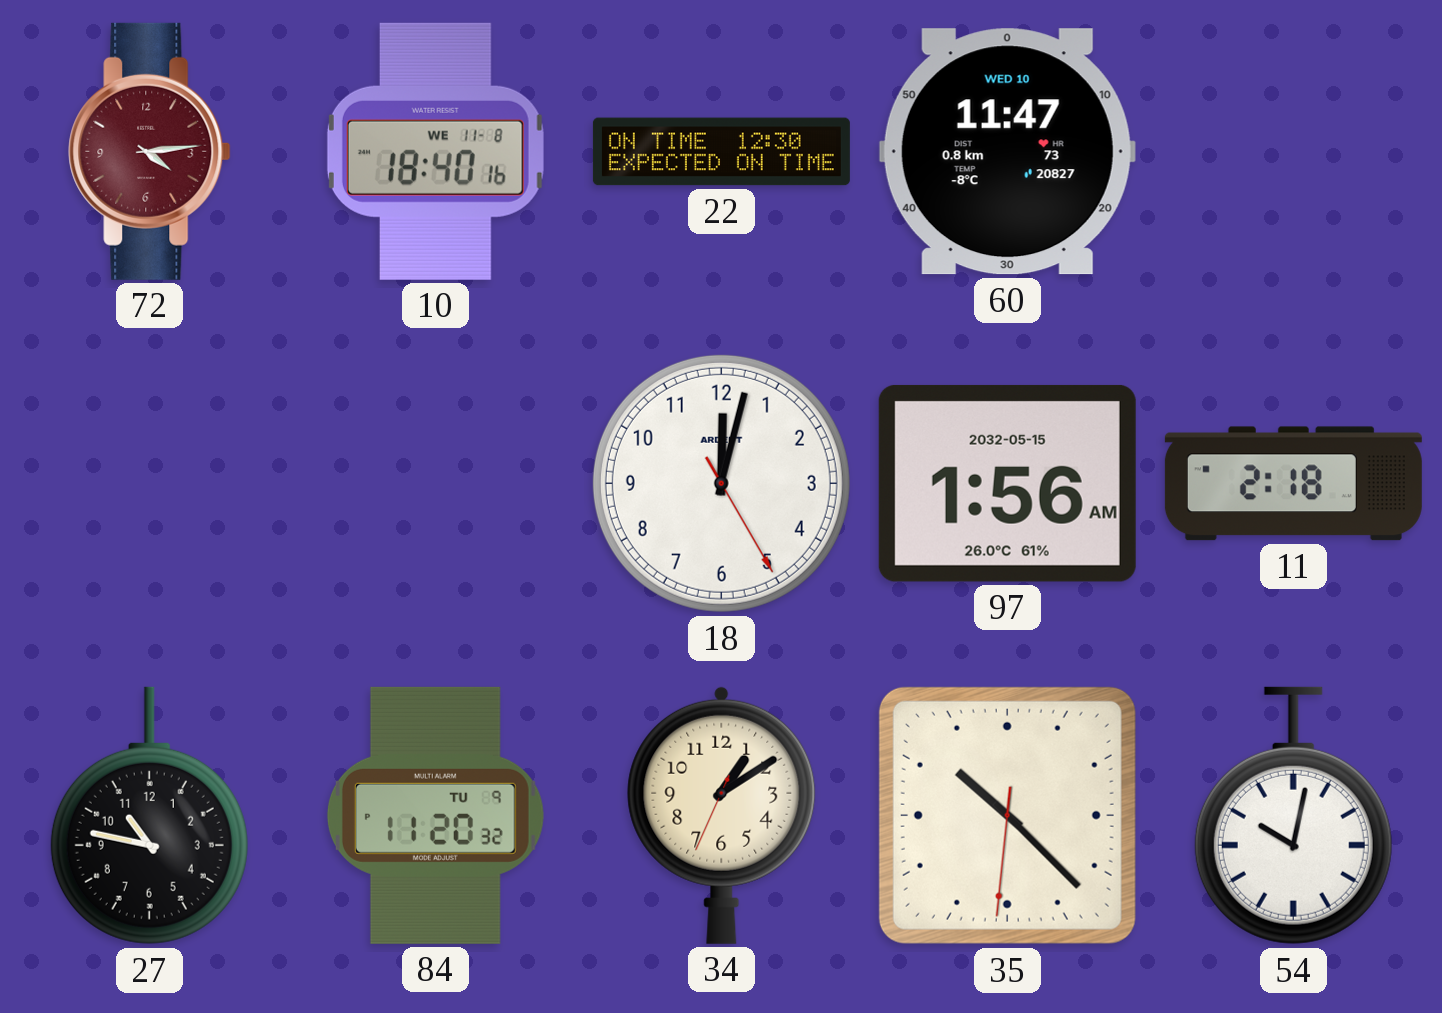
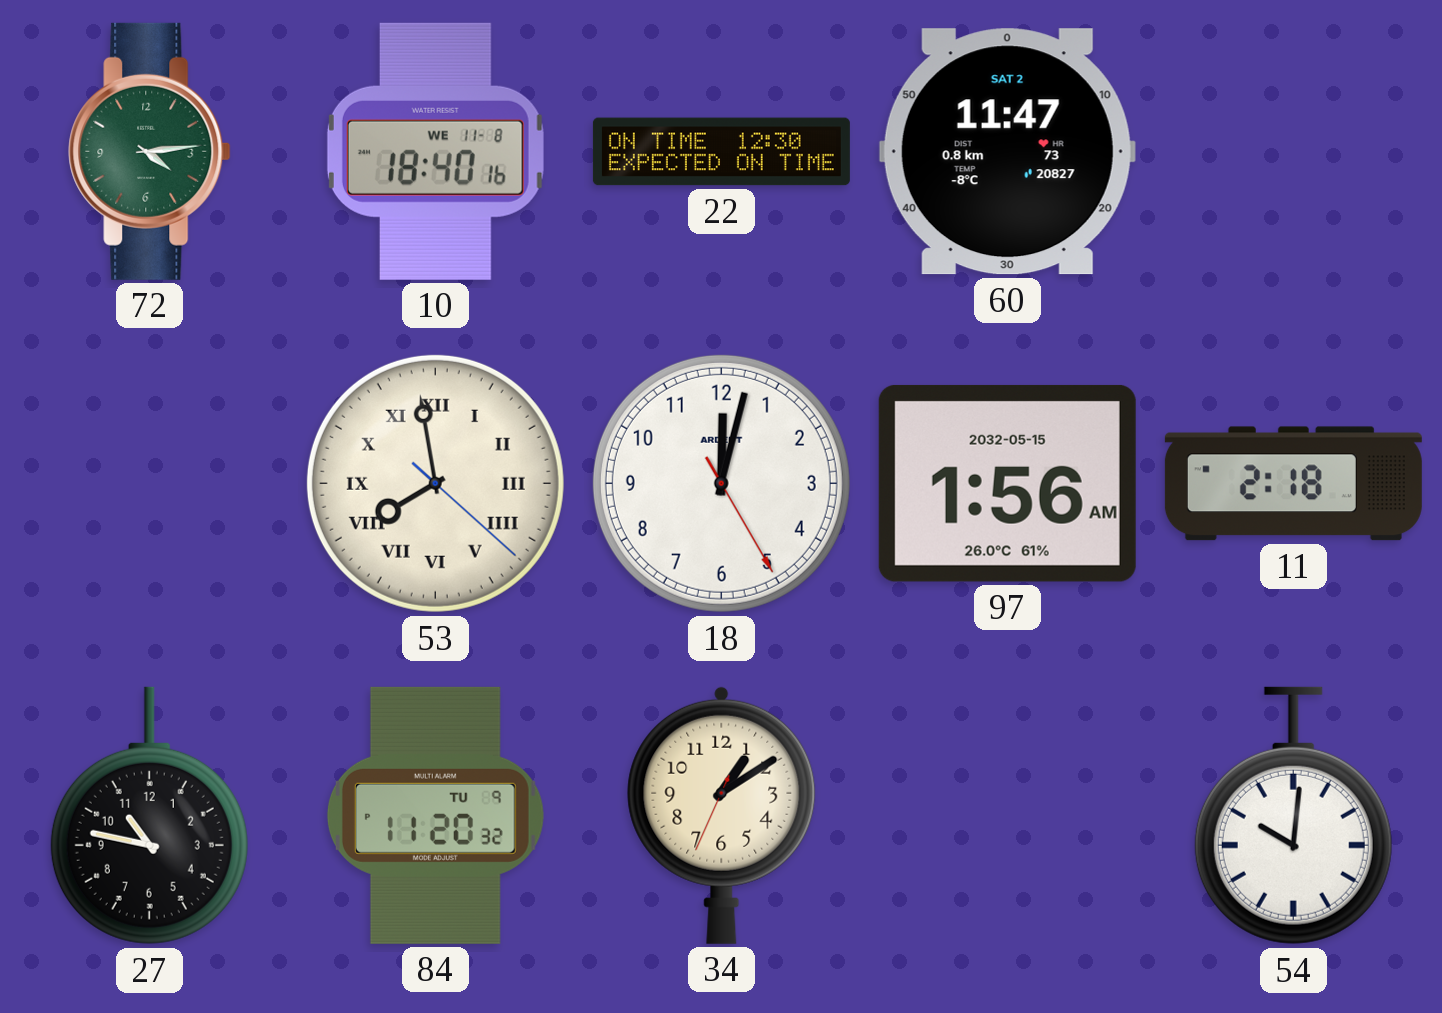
72 dial: burgundy -> green (150, 151)
60 date: WED 10 -> SAT 2 (1007, 152)
53: none -> 7:58 (435, 483)
35: 10:22 -> none (1007, 815)
54: 10:02 -> 10:01 (1293, 816)
